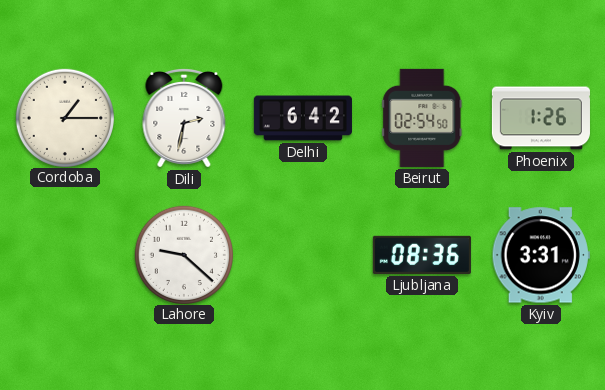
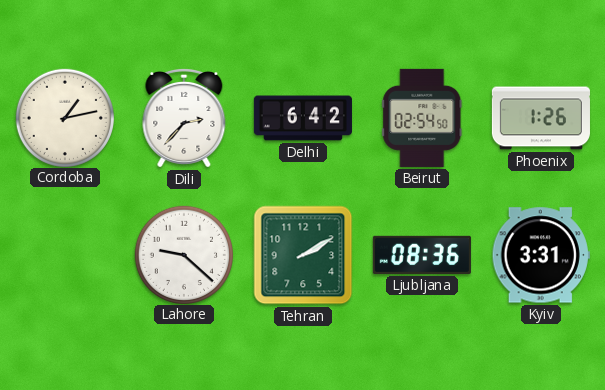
Cordoba: 1:15 -> 1:13 (64, 117)
Dili: 2:32 -> 2:37 (184, 118)
Tehran: none -> 2:10 (303, 255)
